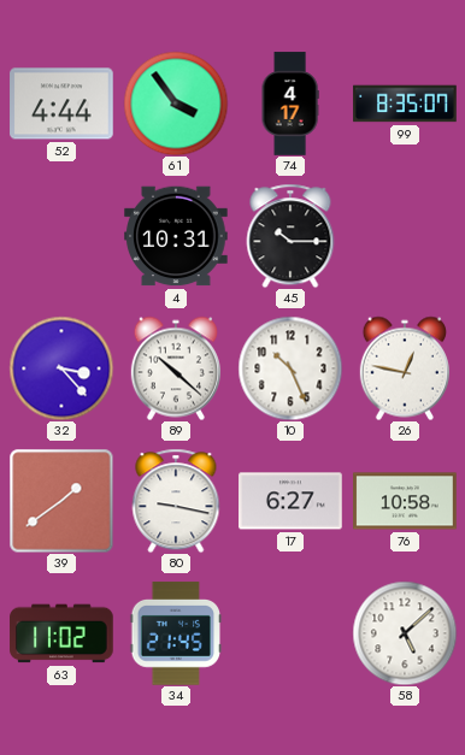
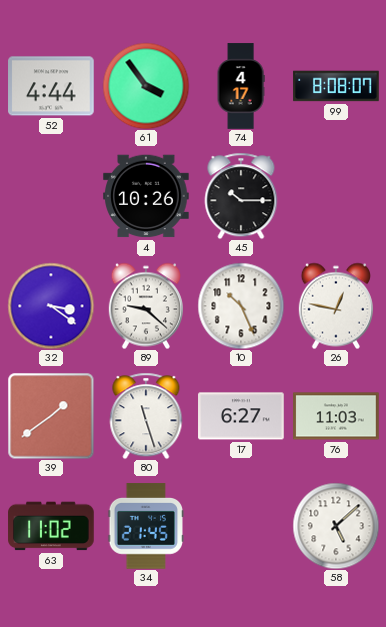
99: 8:35 -> 8:08 (336, 86)
4: 10:31 -> 10:26 (146, 196)
32: 3:23 -> 3:21 (51, 306)
89: 10:22 -> 9:22 (146, 306)
80: 9:17 -> 11:27 (146, 416)
76: 10:58 -> 11:03 (336, 416)
